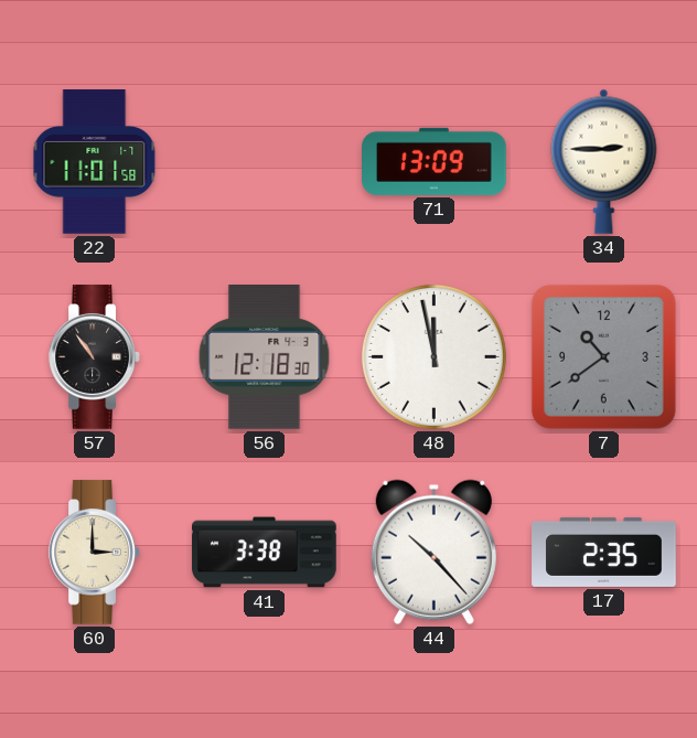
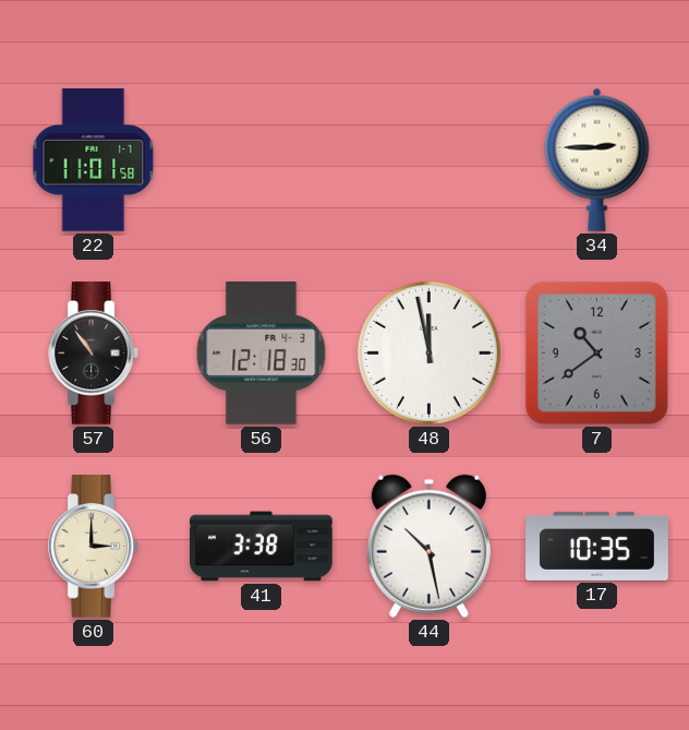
71: 13:09 -> none (435, 161)
44: 10:23 -> 10:28 (428, 546)
17: 2:35 -> 10:35 (597, 546)
